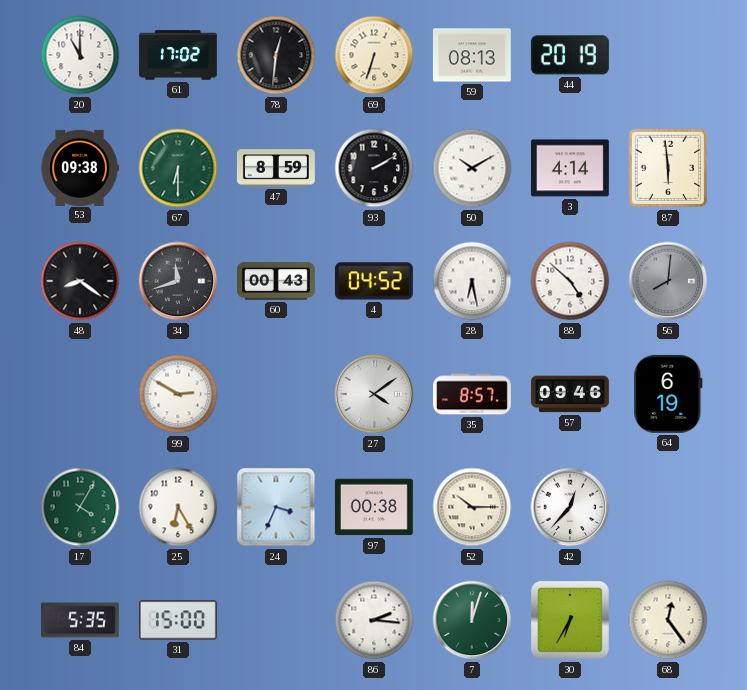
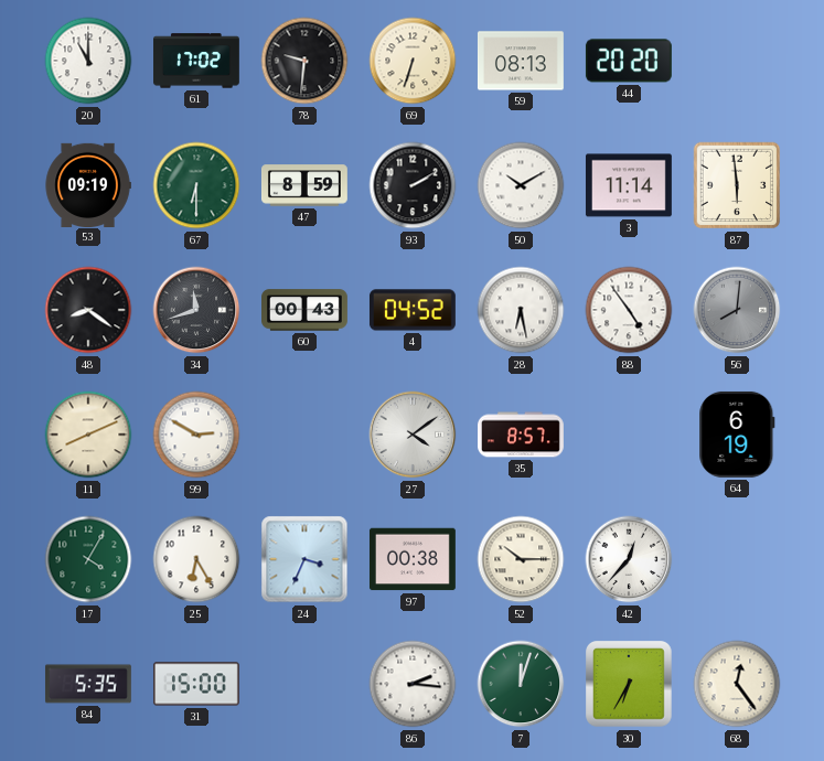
78: 12:31 -> 9:31 (304, 61)
44: 20:19 -> 20:20 (629, 61)
53: 09:38 -> 09:19 (88, 184)
3: 4:14 -> 11:14 (629, 185)
88: 4:52 -> 4:54 (629, 310)
11: none -> 8:11 (88, 435)
57: 09:46 -> none (570, 394)
